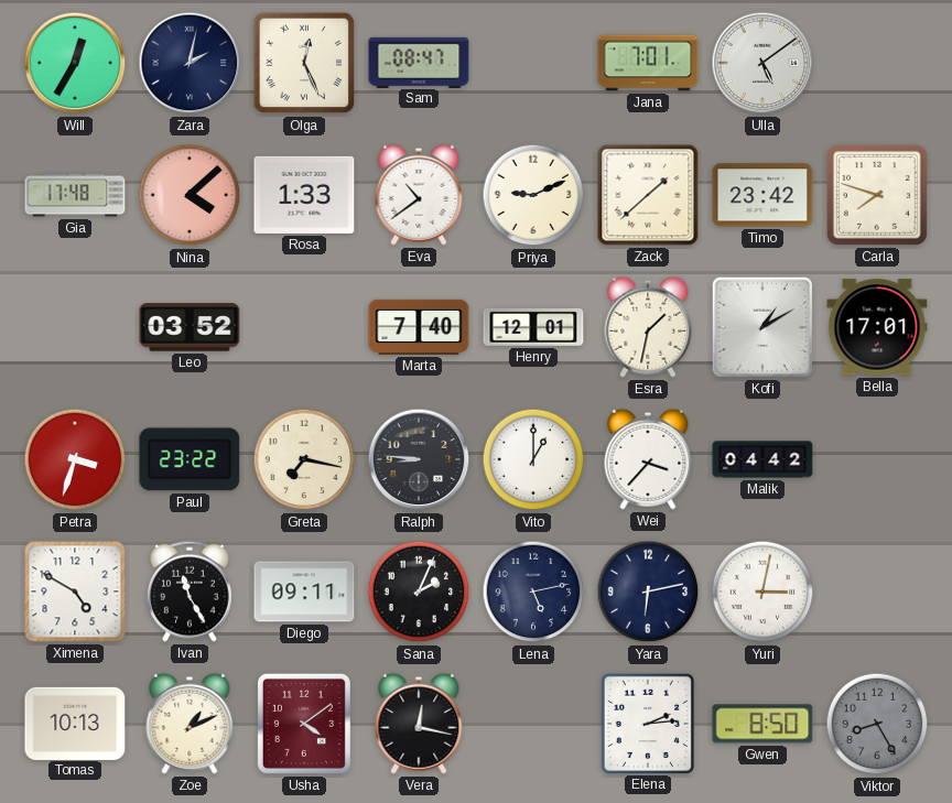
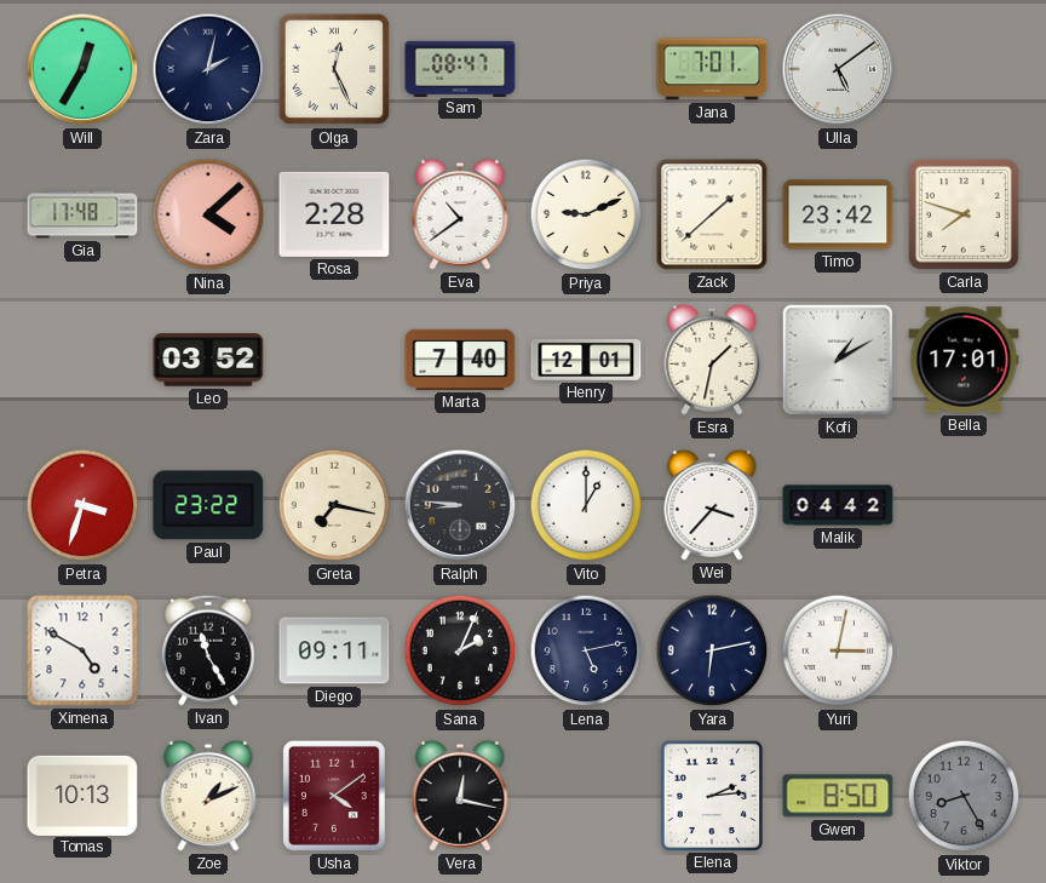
Rosa: 1:33 -> 2:28 (334, 214)
